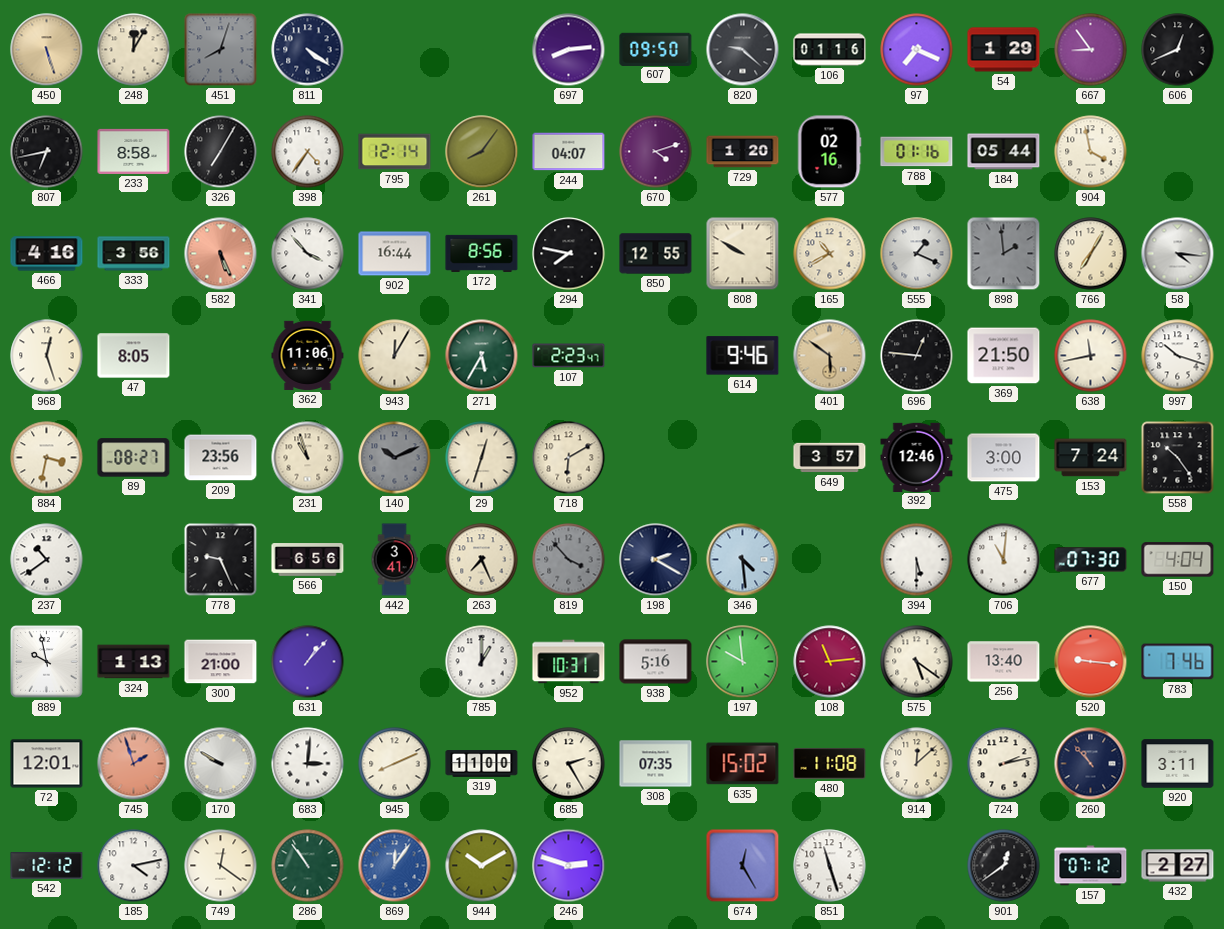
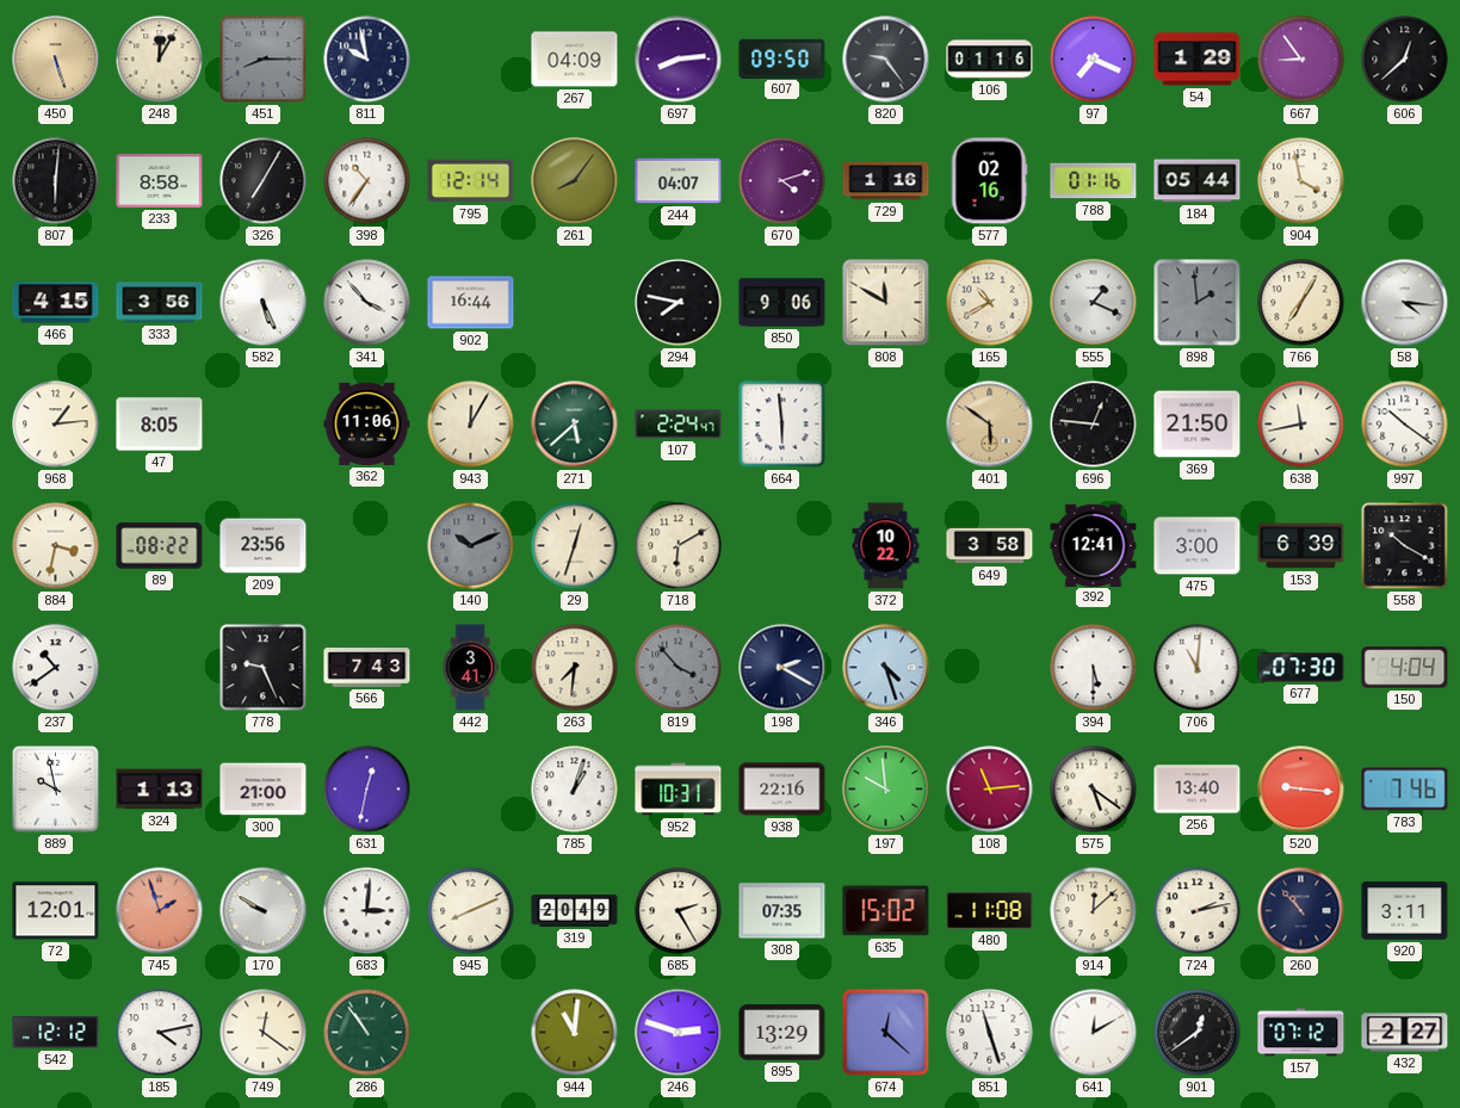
451: 8:03 -> 8:15 (264, 60)
811: 4:21 -> 9:58 (367, 60)
267: none -> 04:09 (575, 60)
820: 9:22 -> 9:24 (886, 60)
606: 12:41 -> 12:38 (1405, 60)
807: 6:43 -> 6:01 (56, 181)
398: 4:36 -> 10:36 (367, 181)
729: 1:20 -> 1:16 (886, 181)
466: 4:16 -> 4:15 (56, 303)
582 dial: salmon -> white (264, 303)
172: 8:56 -> none (482, 253)
850: 12:55 -> 9:06 (782, 303)
808: 9:50 -> 11:50 (886, 303)
968: 12:27 -> 1:14 (56, 425)
271: 5:35 -> 5:38 (575, 425)
107: 2:23 -> 2:24 (679, 425)
664: none -> 5:59 (782, 425)
614: 9:46 -> none (743, 356)
997: 10:18 -> 10:21 (1405, 425)
89: 08:27 -> 08:22 (160, 546)
231: 10:57 -> none (308, 458)
372: none -> 10:22 (886, 546)
649: 3:57 -> 3:58 (990, 546)
392: 12:46 -> 12:41 (1094, 545)
153: 7:24 -> 6:39 (1301, 546)
558: 10:24 -> 10:20 (1405, 546)
566: 6:56 -> 7:43 (367, 668)
263: 7:26 -> 7:31 (575, 668)
346: 4:29 -> 4:27 (886, 668)
631: 1:07 -> 12:32 (367, 790)
785: 1:00 -> 1:03 (575, 790)
938: 5:16 -> 22:16 (782, 790)
319: 11:00 -> 20:49 (575, 911)
869: 12:06 -> none (395, 866)
944: 10:10 -> 11:01 (575, 1033)
895: none -> 13:29 (782, 1033)
674: 12:25 -> 12:22 (886, 1033)
641: none -> 12:10 (1094, 1033)
